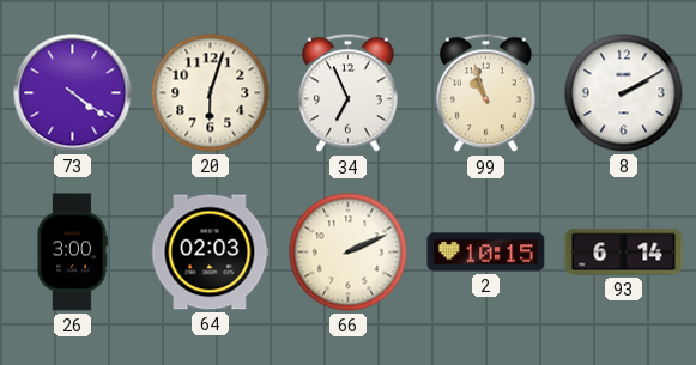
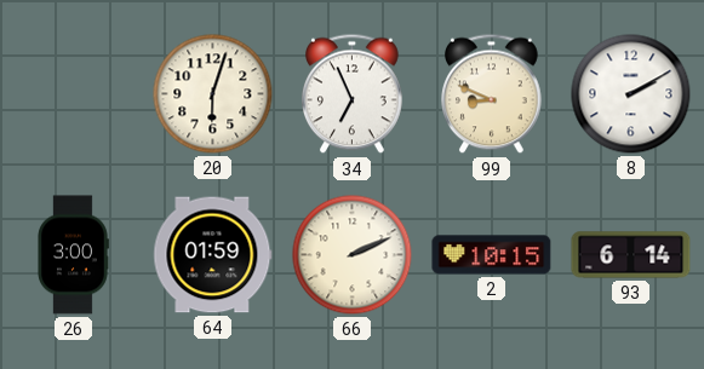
73: 4:21 -> none (73, 93)
99: 10:57 -> 8:49 (492, 94)
64: 02:03 -> 01:59 (213, 255)
